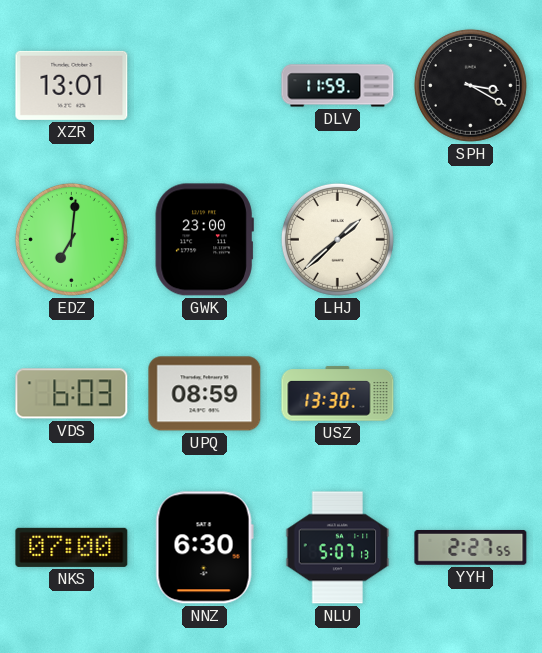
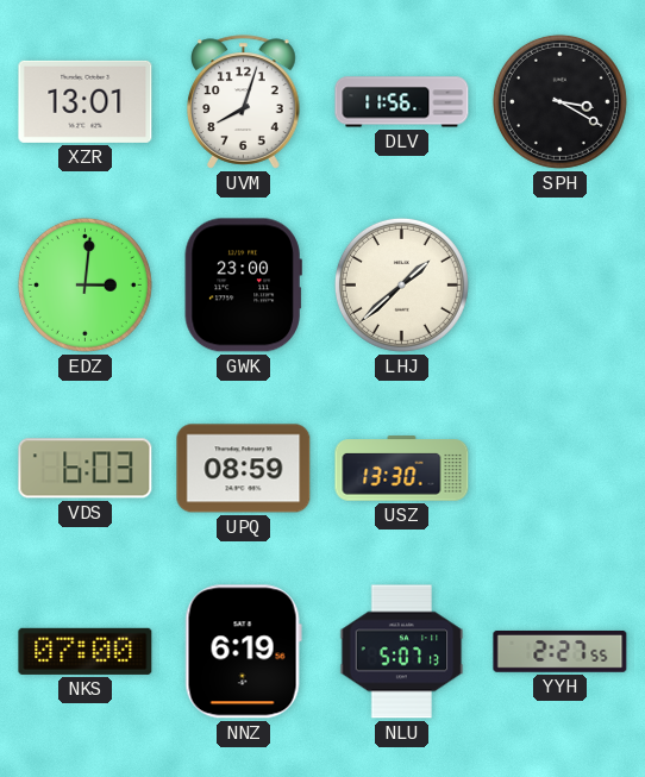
UVM: none -> 8:03 (244, 102)
DLV: 11:59 -> 11:56 (402, 102)
EDZ: 7:01 -> 3:01 (84, 284)
NNZ: 6:30 -> 6:19 (243, 652)
